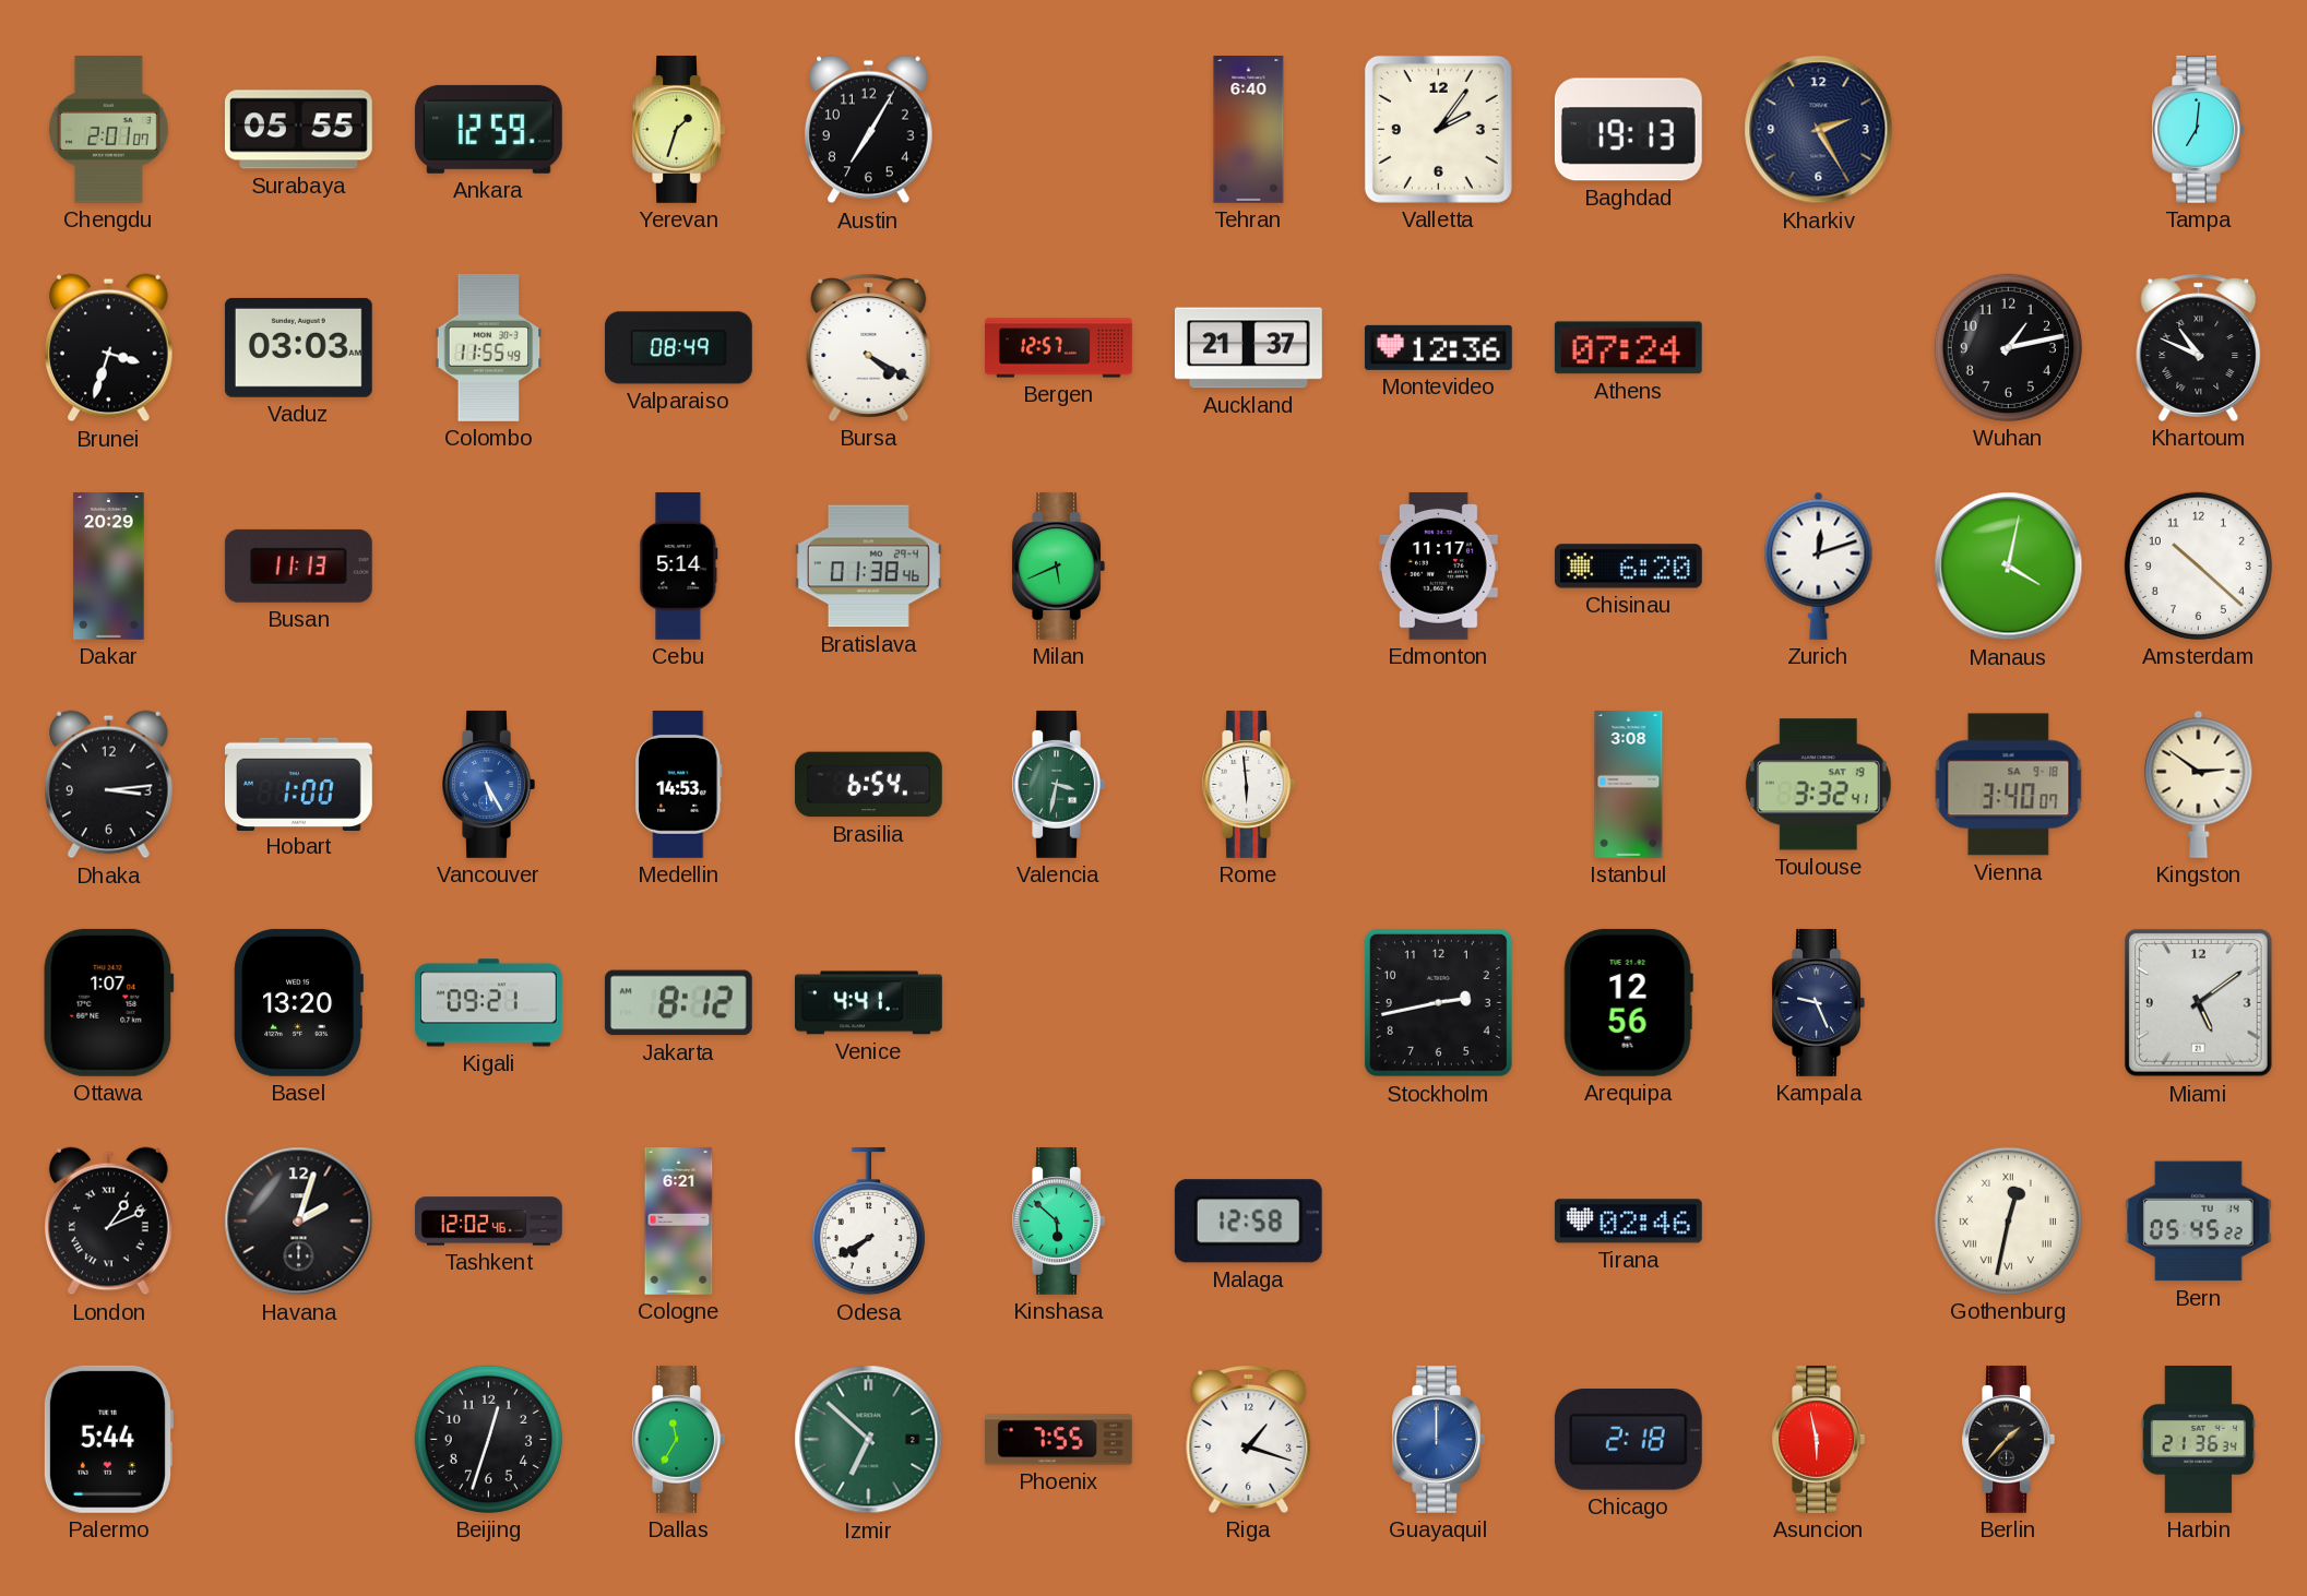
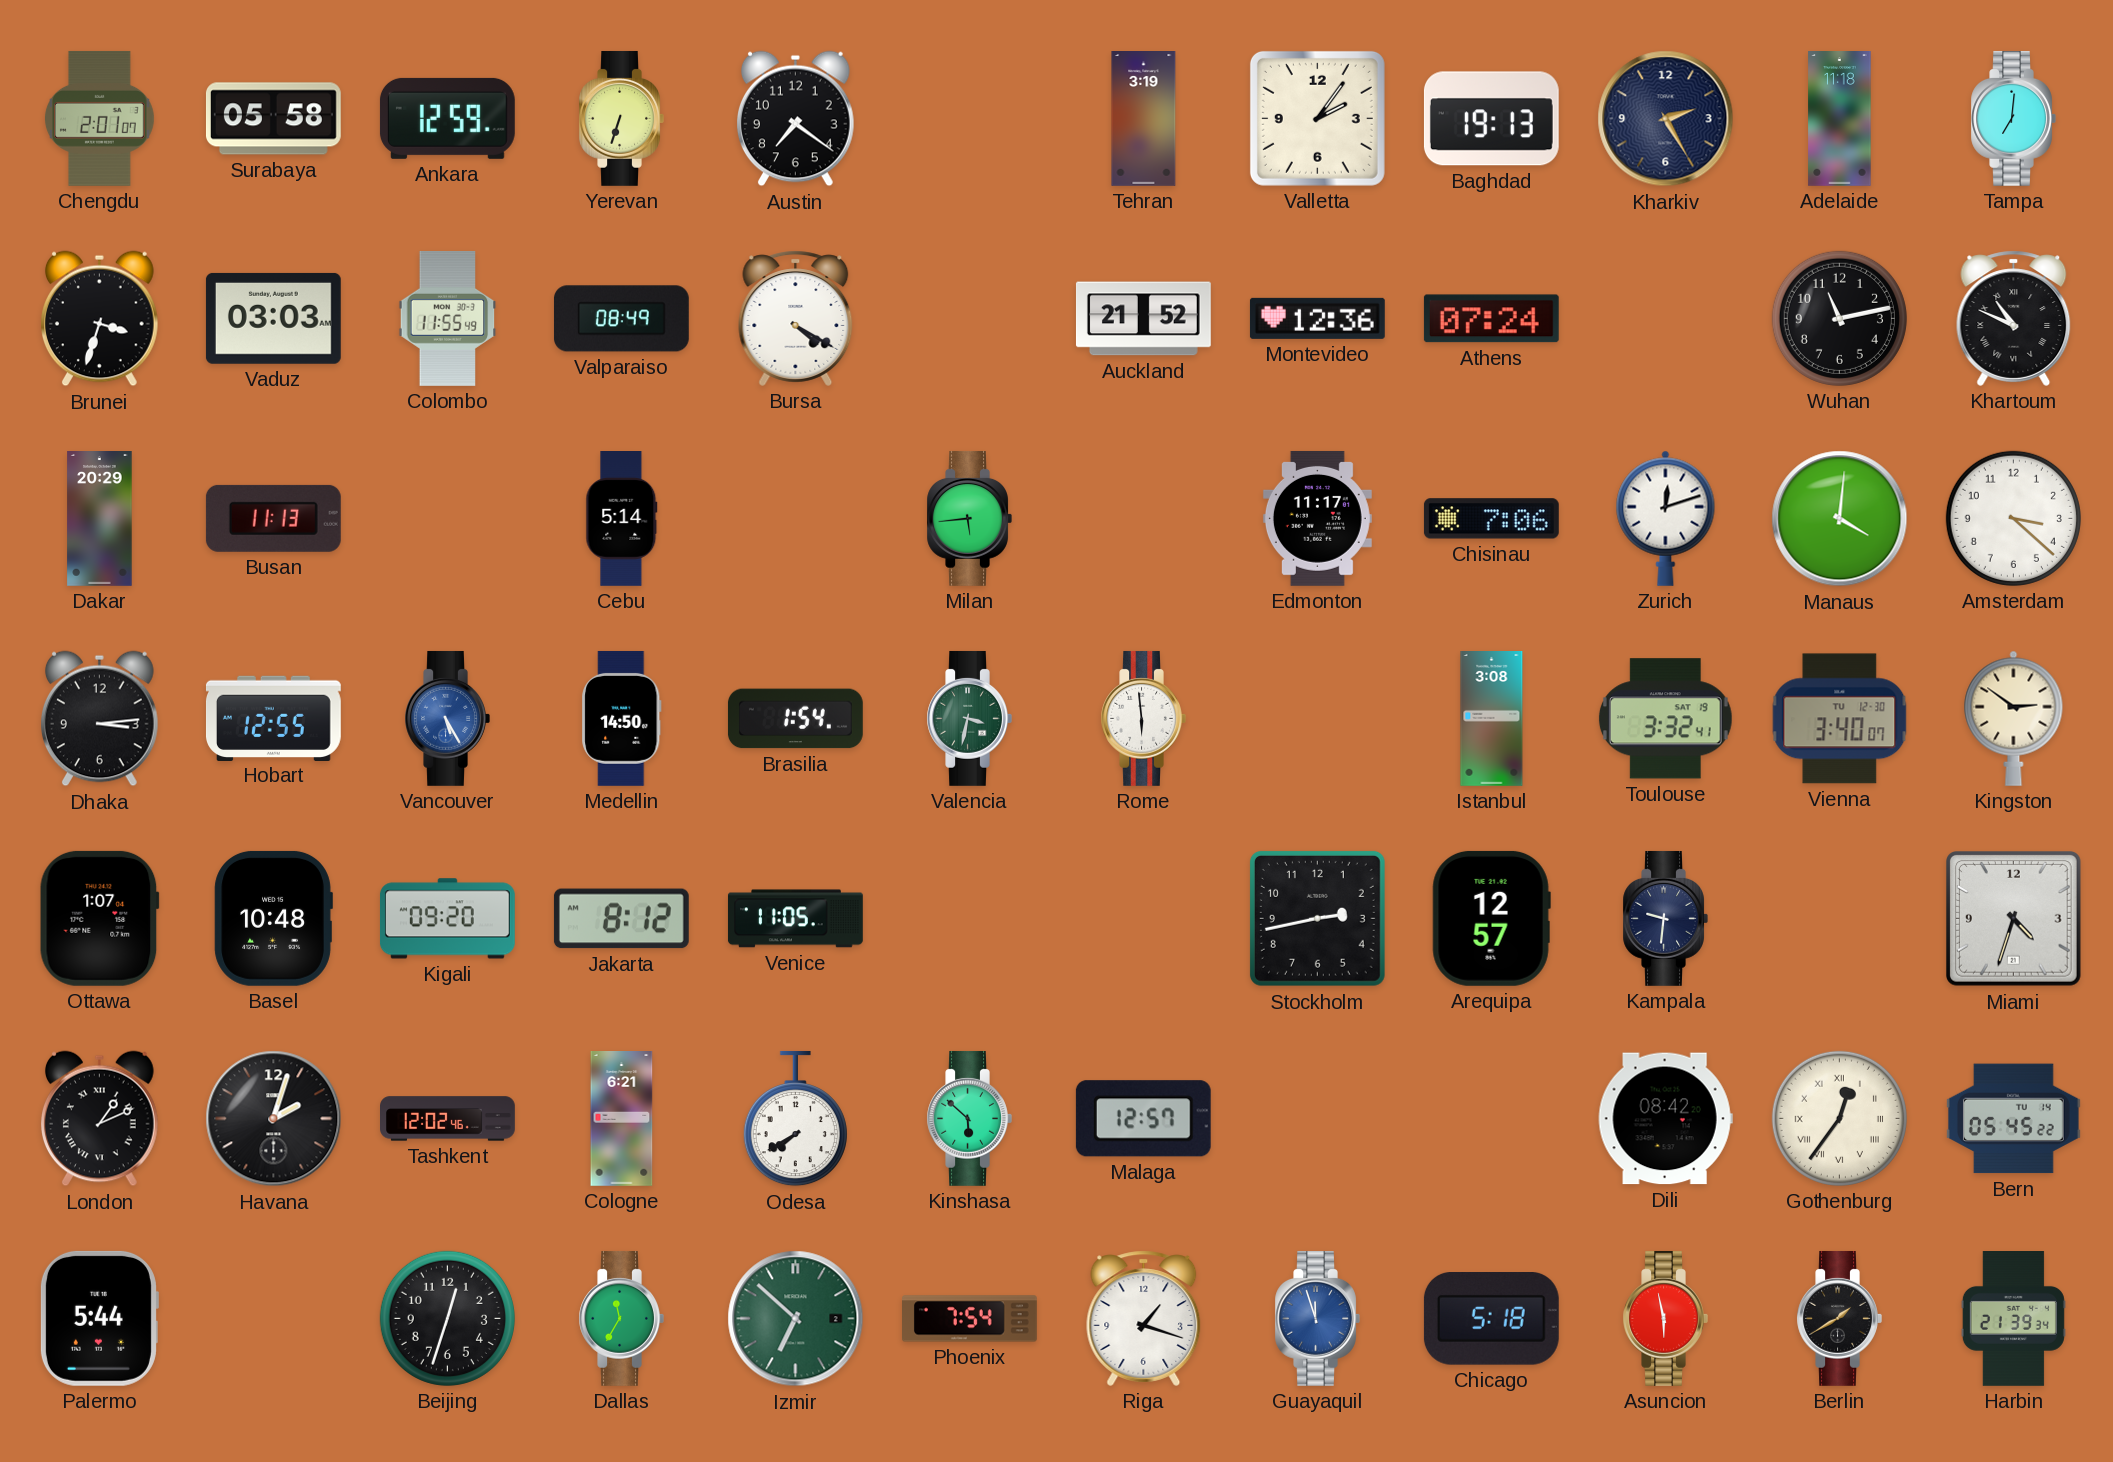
Surabaya: 05:55 -> 05:58 (273, 119)
Yerevan: 1:33 -> 6:33 (621, 118)
Austin: 7:05 -> 7:21 (796, 119)
Tehran: 6:40 -> 3:19 (1144, 119)
Adelaide: none -> 11:18 (1840, 119)
Bergen: 12:57 -> none (1059, 348)
Auckland: 21:37 -> 21:52 (1143, 319)
Wuhan: 1:13 -> 11:13 (1839, 318)
Bratislava: 01:38 -> none (868, 567)
Milan: 5:41 -> 5:44 (969, 518)
Chisinau: 6:20 -> 7:06 (1491, 519)
Manaus: 4:02 -> 4:01 (1840, 519)
Amsterdam: 10:22 -> 3:22 (2013, 518)
Hobart: 1:00 -> 12:55 (273, 718)
Medellin: 14:53 -> 14:50 (622, 718)
Brasilia: 6:54 -> 1:54 (795, 719)
Vienna date: SA 9-18 -> TU 12-30 (1840, 719)
Basel: 13:20 -> 10:48 (273, 918)
Kigali: 09:21 -> 09:20 (447, 919)
Venice: 4:41 -> 11:05 (795, 919)
Arequipa: 12:56 -> 12:57 (1491, 918)
Kampala: 9:26 -> 9:31 (1665, 918)
Miami: 5:09 -> 4:33 (2014, 919)
Malaga: 12:58 -> 12:57 (1143, 1119)
Tirana: 02:46 -> none (1628, 1222)
Dili: none -> 08:42 (1665, 1119)
Gothenburg: 12:32 -> 12:36 (1839, 1118)
Phoenix: 7:55 -> 7:54 (970, 1319)
Guayaquil: 12:00 -> 11:57 (1317, 1318)
Chicago: 2:18 -> 5:18 (1491, 1319)
Berlin: 1:37 -> 1:40 (1839, 1318)
Harbin: 21:36 -> 21:39 (2013, 1319)
